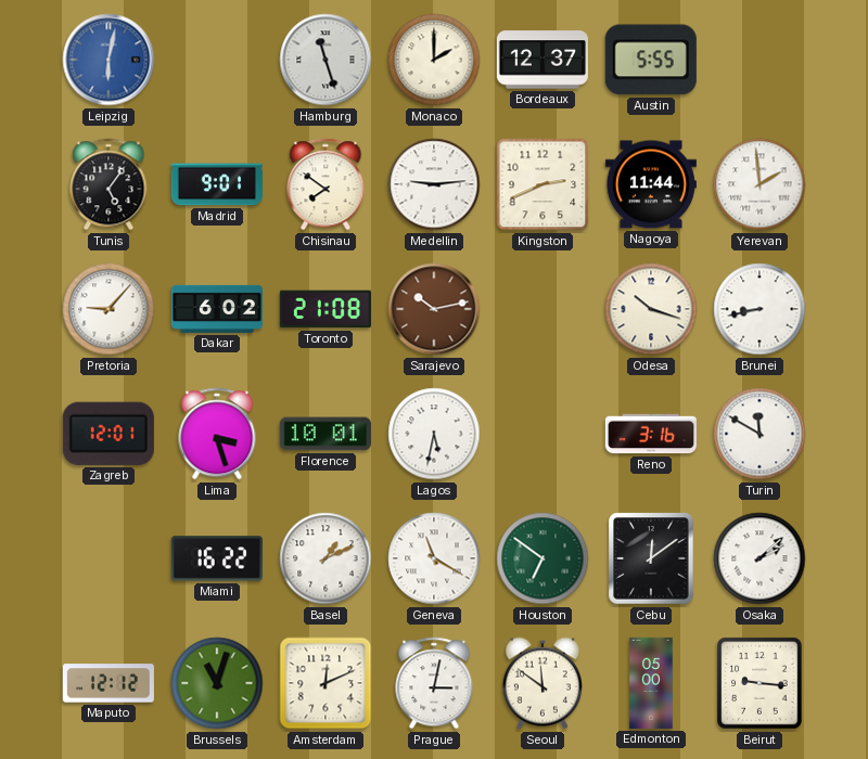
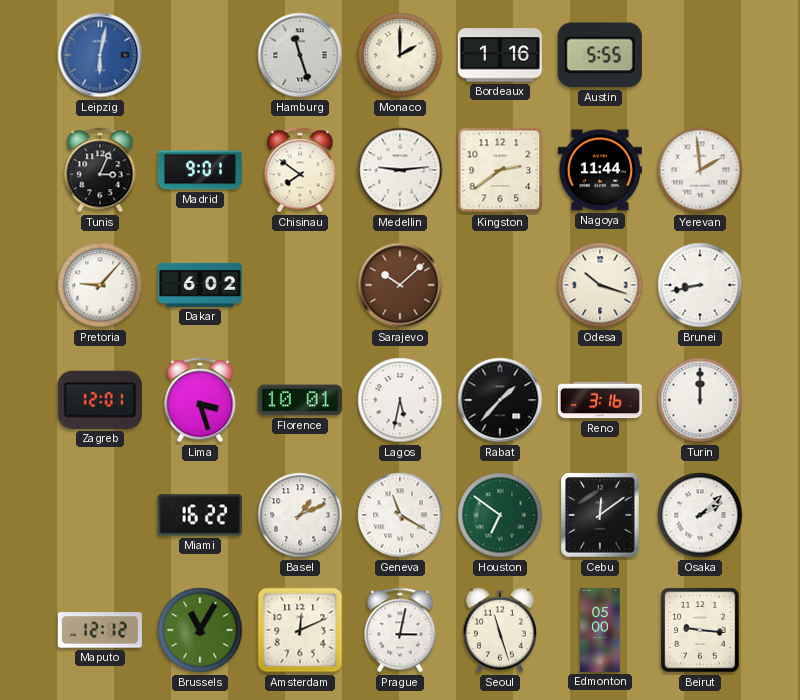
Bordeaux: 12:37 -> 1:16 (500, 55)
Tunis: 5:06 -> 3:04 (100, 170)
Kingston: 2:41 -> 2:39 (500, 170)
Toronto: 21:08 -> none (325, 309)
Sarajevo: 10:13 -> 10:08 (400, 285)
Rabat: none -> 1:37 (500, 400)
Turin: 11:50 -> 12:00 (700, 400)
Brussels: 11:03 -> 11:05 (200, 630)
Seoul: 11:51 -> 11:27 (500, 630)
